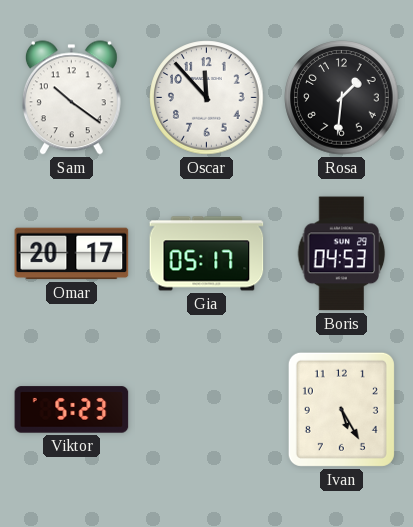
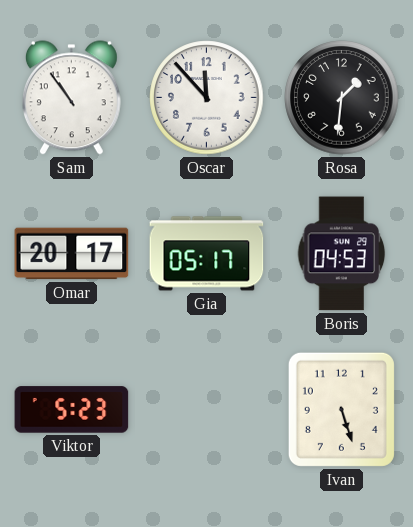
Sam: 10:21 -> 10:54 (71, 98)
Ivan: 5:25 -> 5:27 (341, 409)
